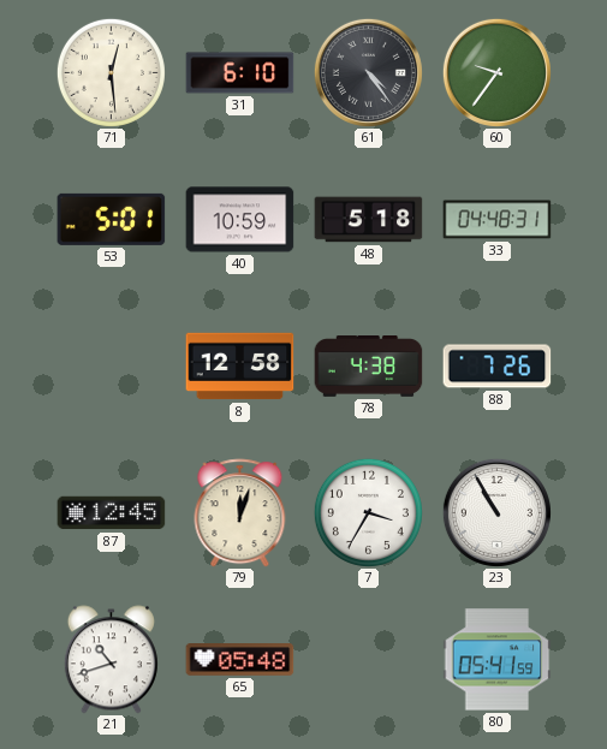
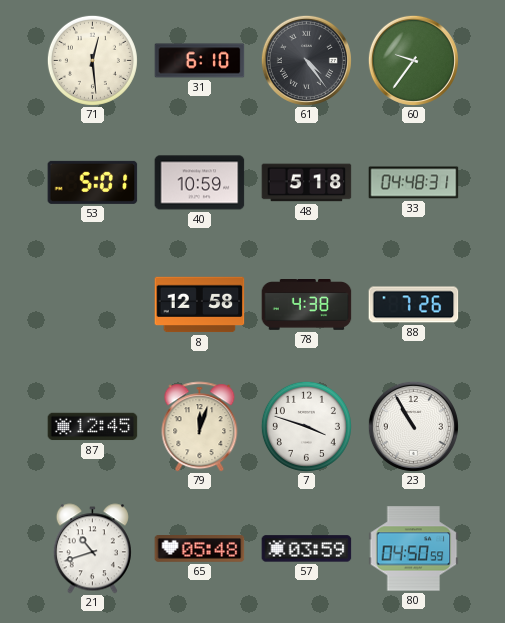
7: 3:35 -> 3:48 (306, 426)
57: none -> 03:59 (307, 549)
80: 05:41 -> 04:50 (414, 549)
